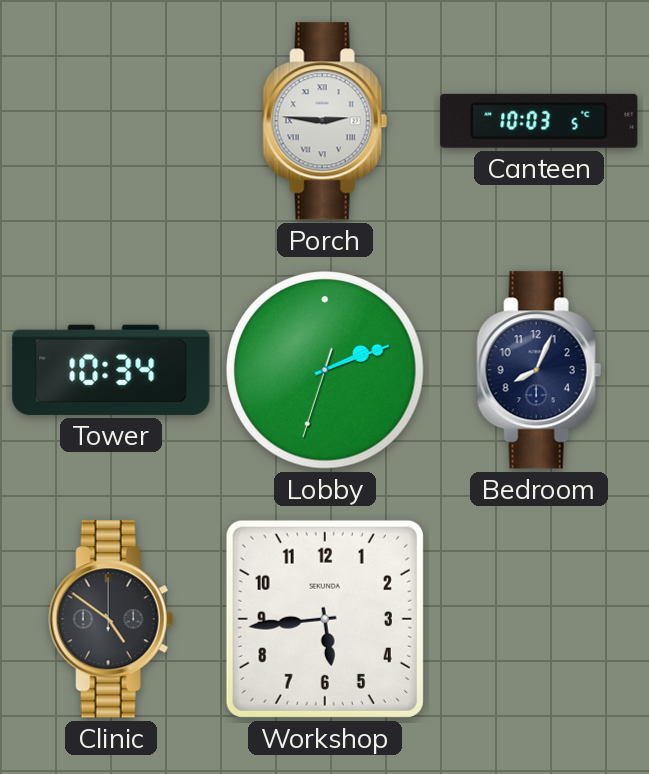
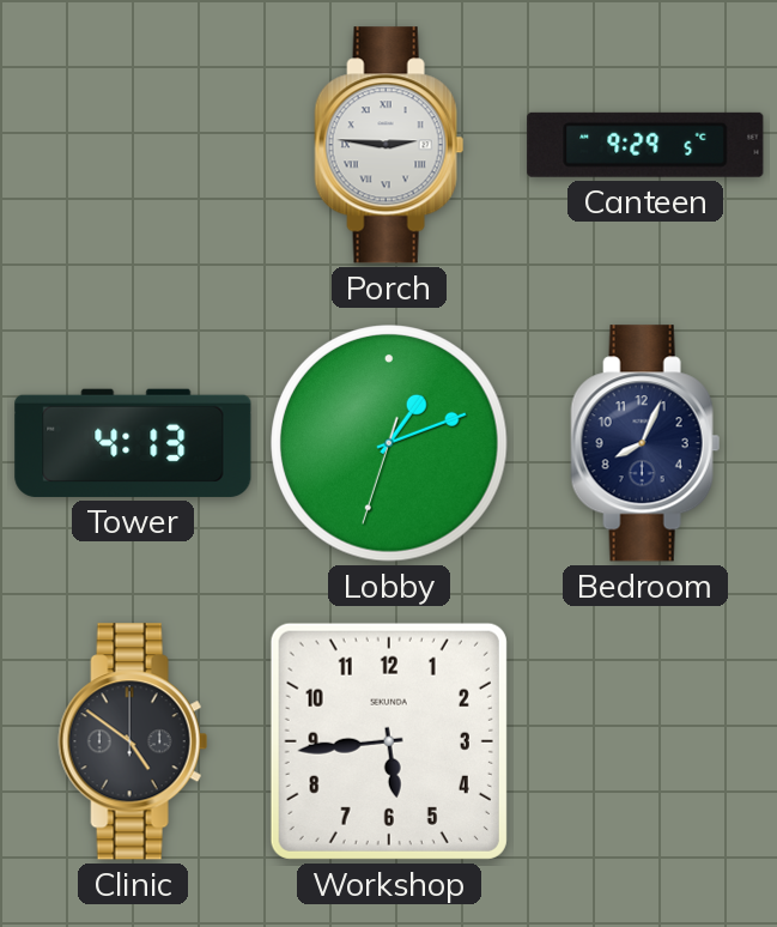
Canteen: 10:03 -> 9:29 (645, 145)
Tower: 10:34 -> 4:13 (133, 443)
Lobby: 2:11 -> 1:11 (389, 443)
